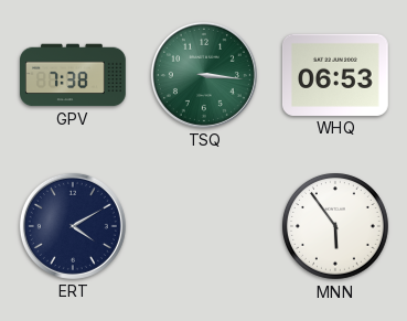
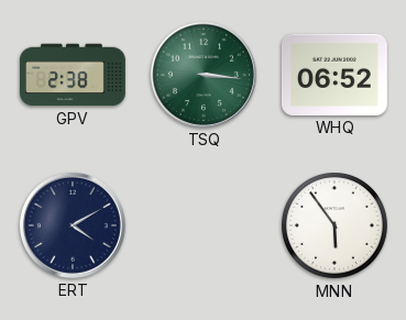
GPV: 7:38 -> 2:38 (74, 75)
WHQ: 06:53 -> 06:52 (334, 75)
